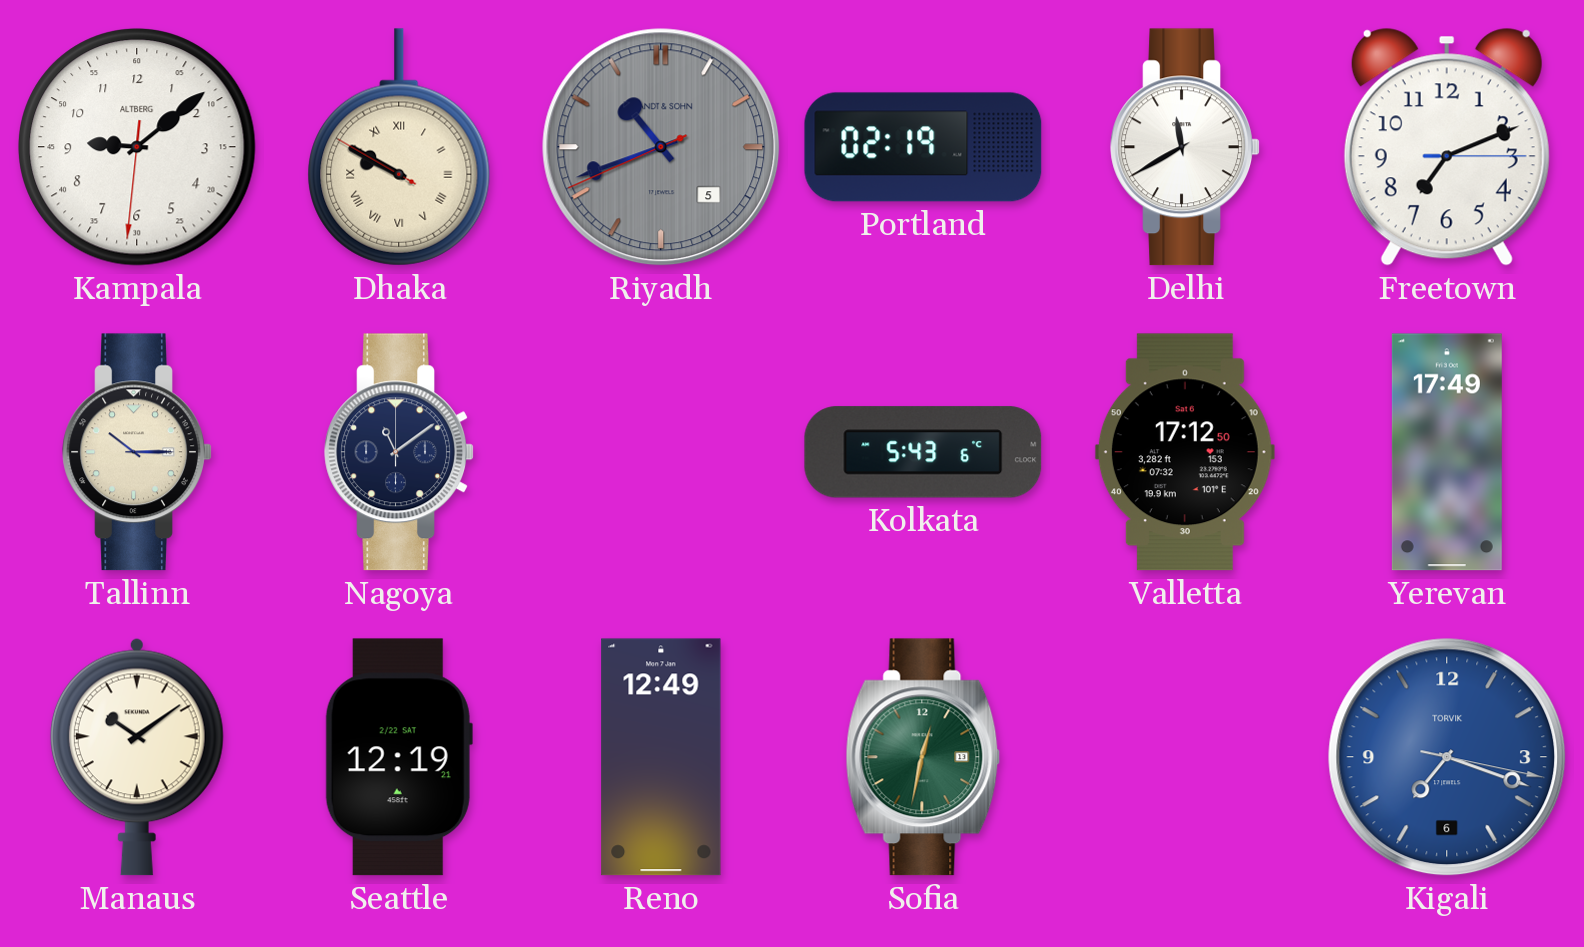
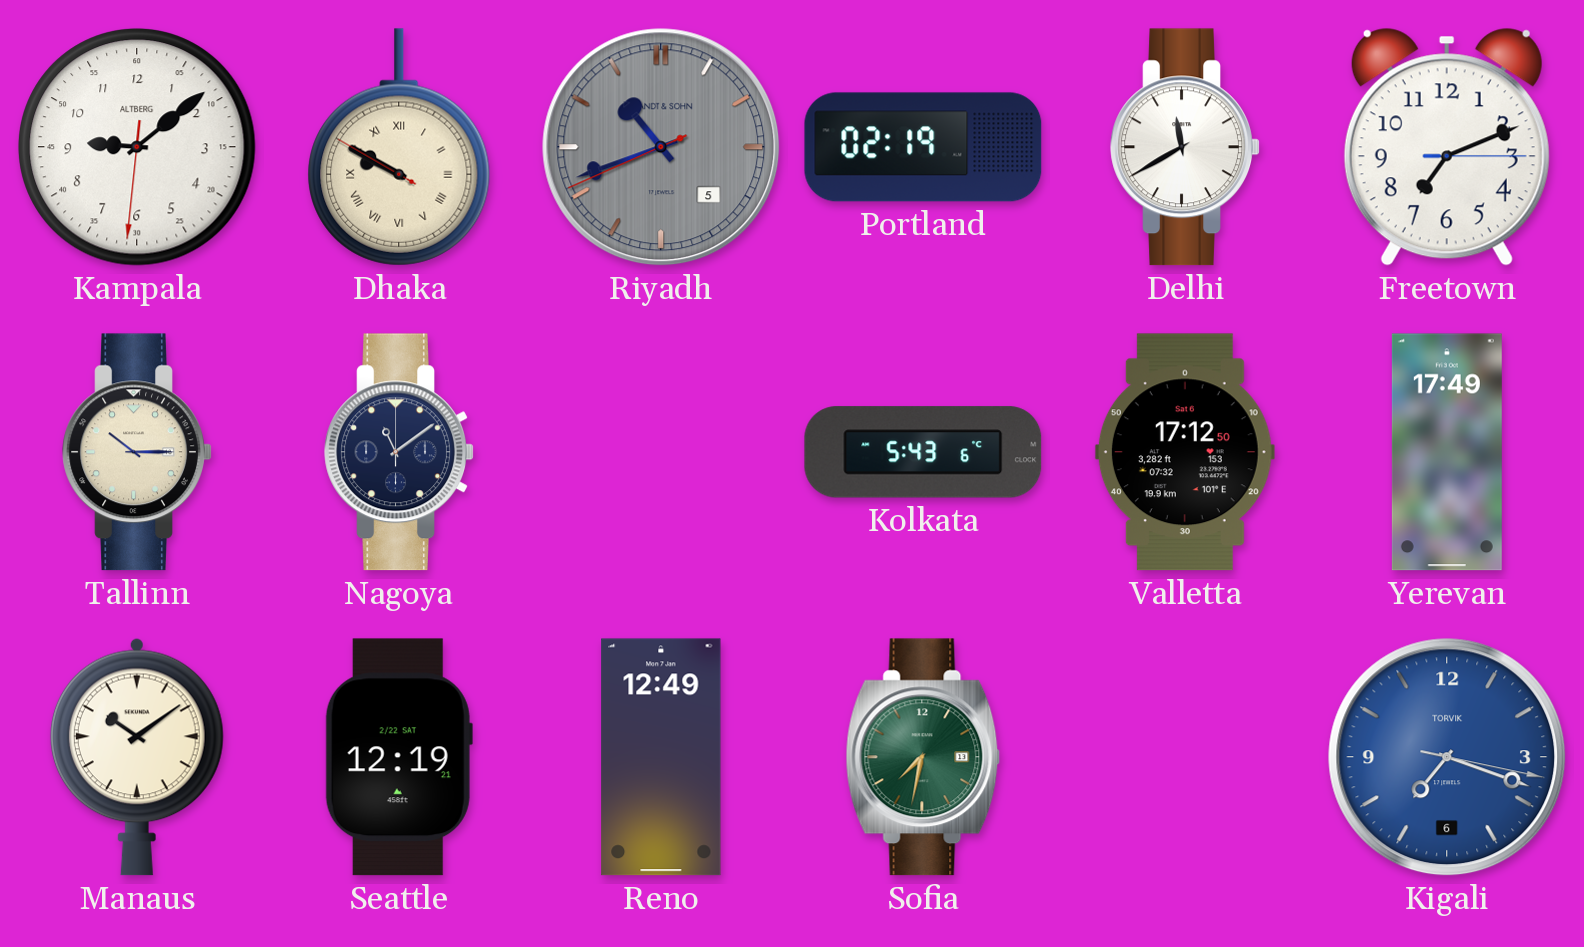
Sofia: 12:32 -> 7:32 (923, 757)
